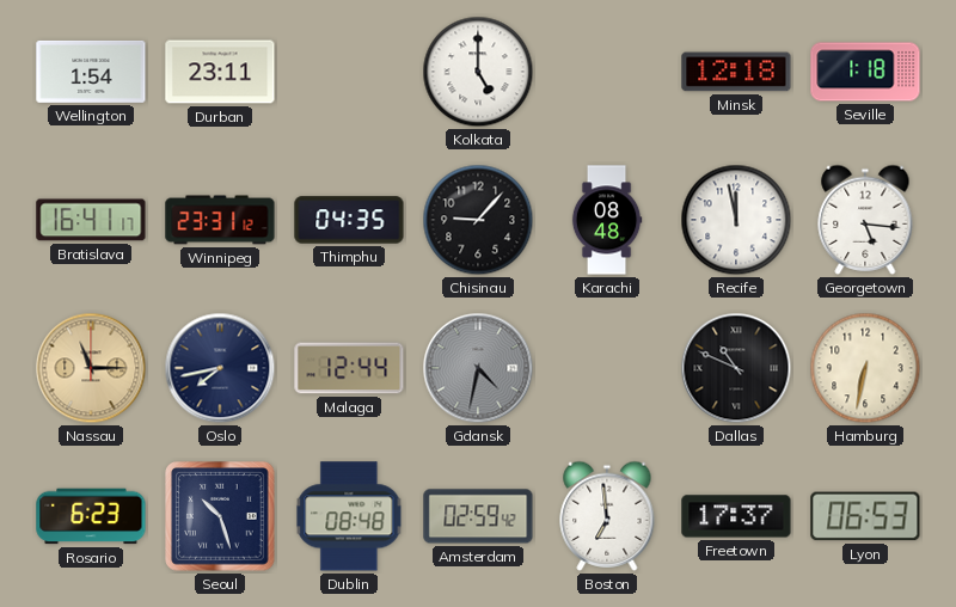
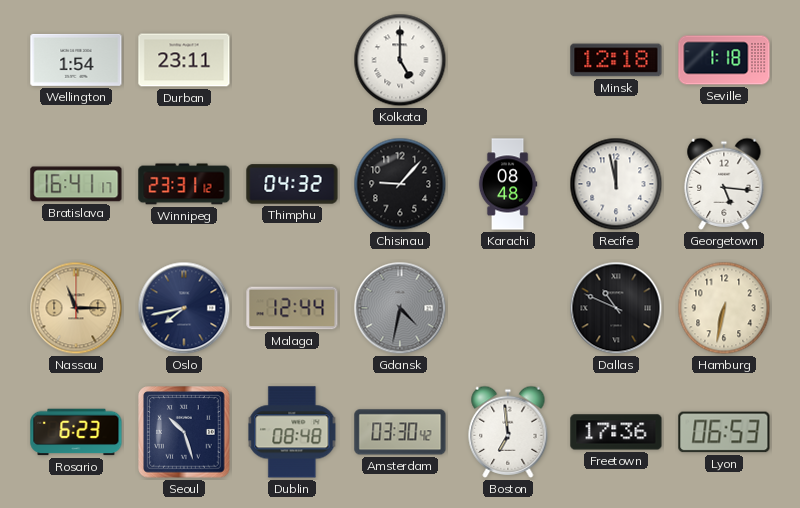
Thimphu: 04:35 -> 04:32 (292, 184)
Amsterdam: 02:59 -> 03:30 (400, 432)
Freetown: 17:37 -> 17:36 (616, 432)
